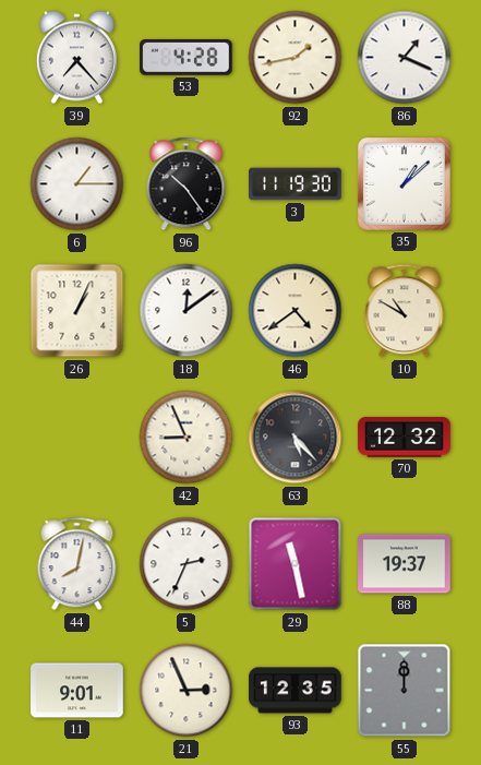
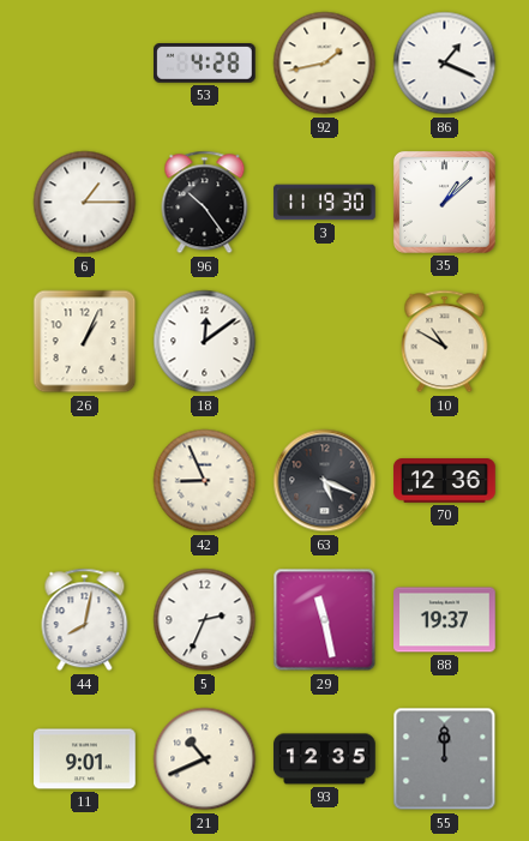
39: 7:23 -> none (76, 58)
46: 4:39 -> none (296, 311)
63: 5:23 -> 5:19 (325, 481)
70: 12:32 -> 12:36 (445, 481)
21: 2:56 -> 10:41 (205, 759)
